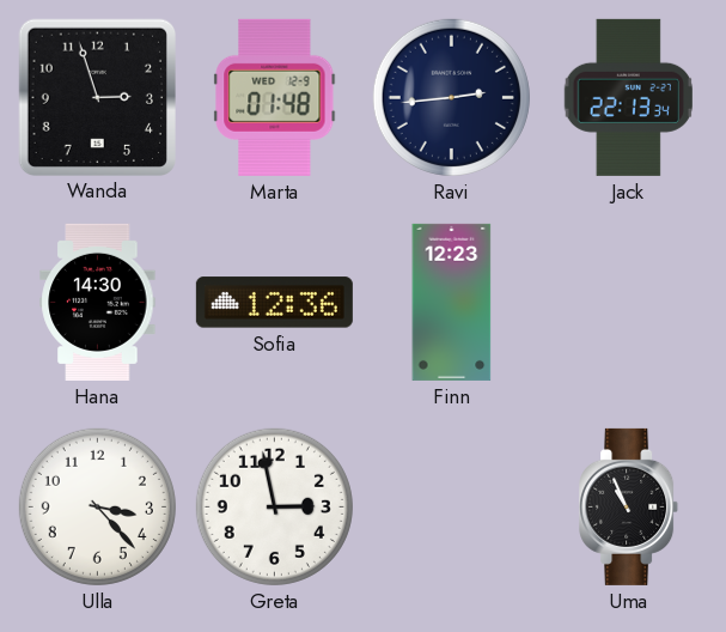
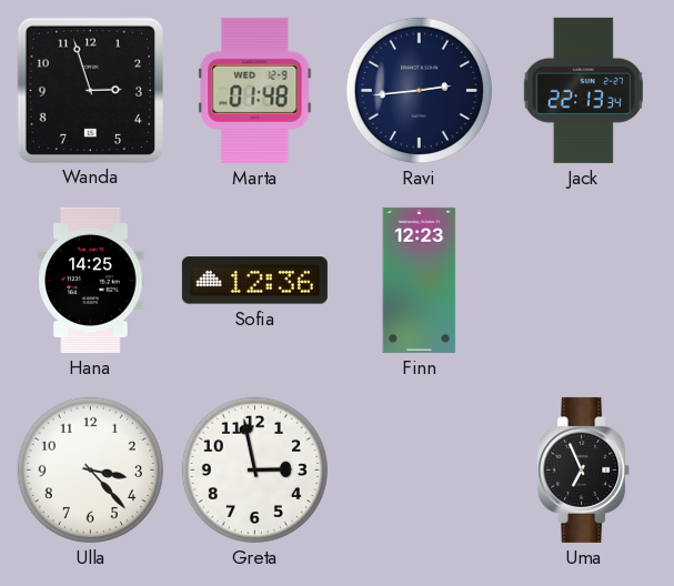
Hana: 14:30 -> 14:25 (91, 280)
Uma: 10:56 -> 6:56 (584, 469)
